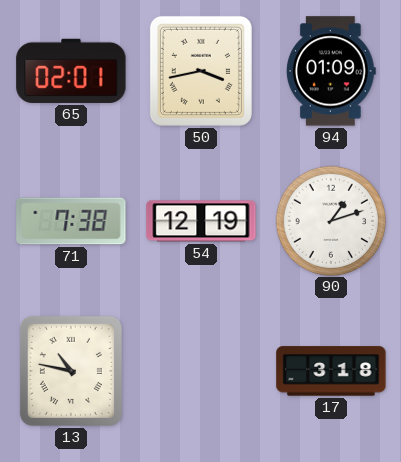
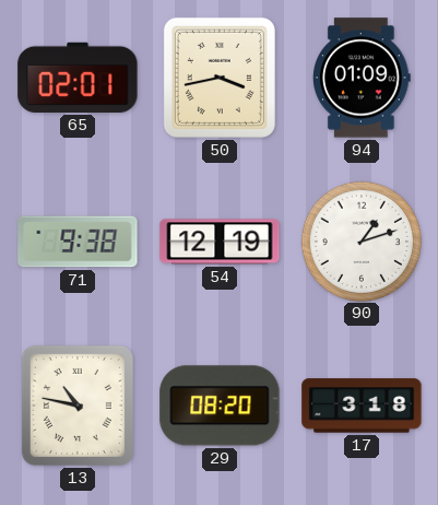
71: 7:38 -> 9:38 (78, 242)
29: none -> 08:20 (220, 406)
